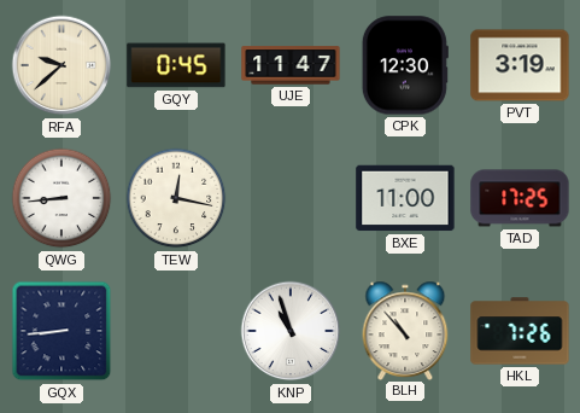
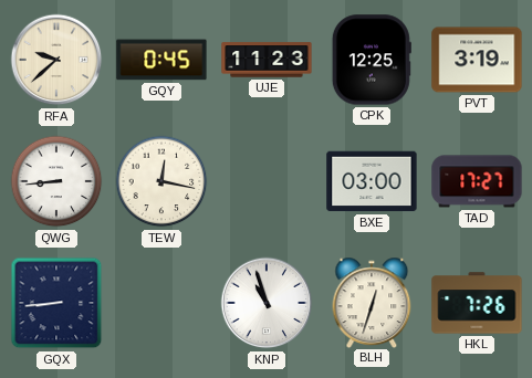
UJE: 11:47 -> 11:23 (267, 60)
CPK: 12:30 -> 12:25 (372, 60)
BXE: 11:00 -> 03:00 (372, 181)
TAD: 17:25 -> 17:27 (477, 181)
BLH: 10:53 -> 12:33 (372, 302)
